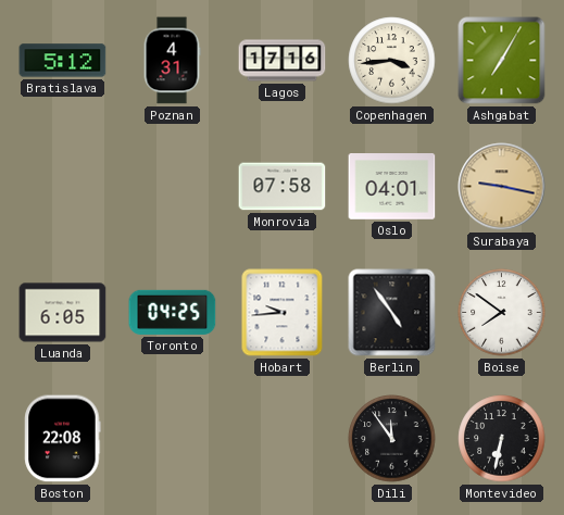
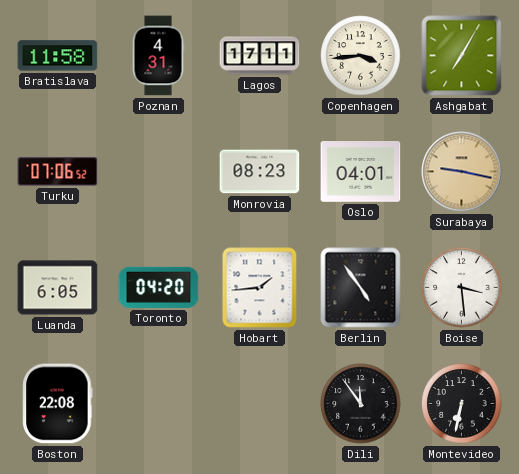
Bratislava: 5:12 -> 11:58 (58, 56)
Lagos: 17:16 -> 17:11 (260, 56)
Turku: none -> 07:06 (58, 172)
Monrovia: 07:58 -> 08:23 (260, 172)
Toronto: 04:25 -> 04:20 (159, 287)
Hobart: 9:44 -> 1:44 (260, 288)
Boise: 7:51 -> 3:29 (462, 288)
